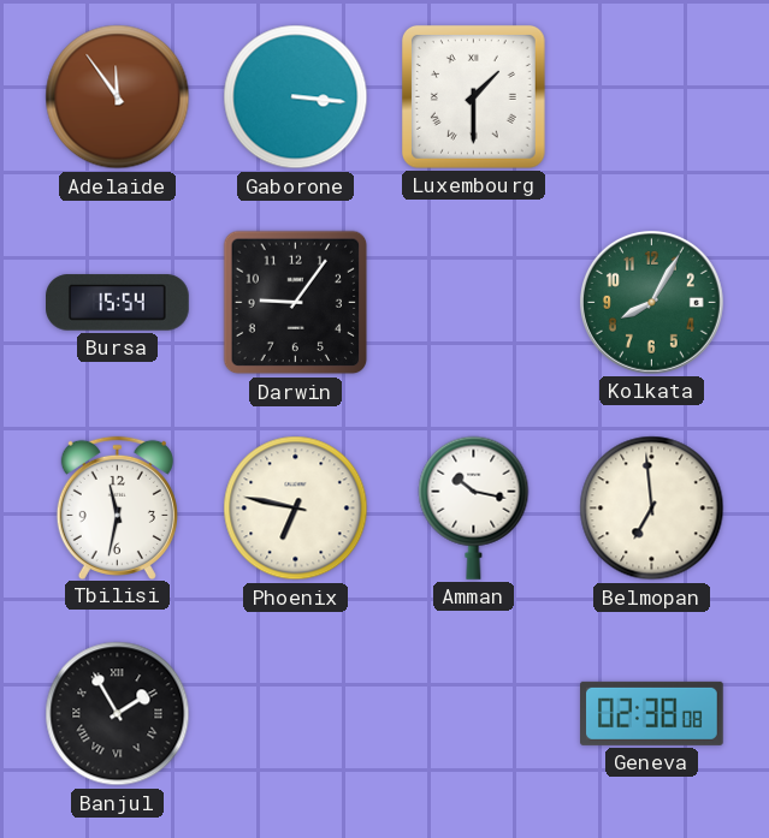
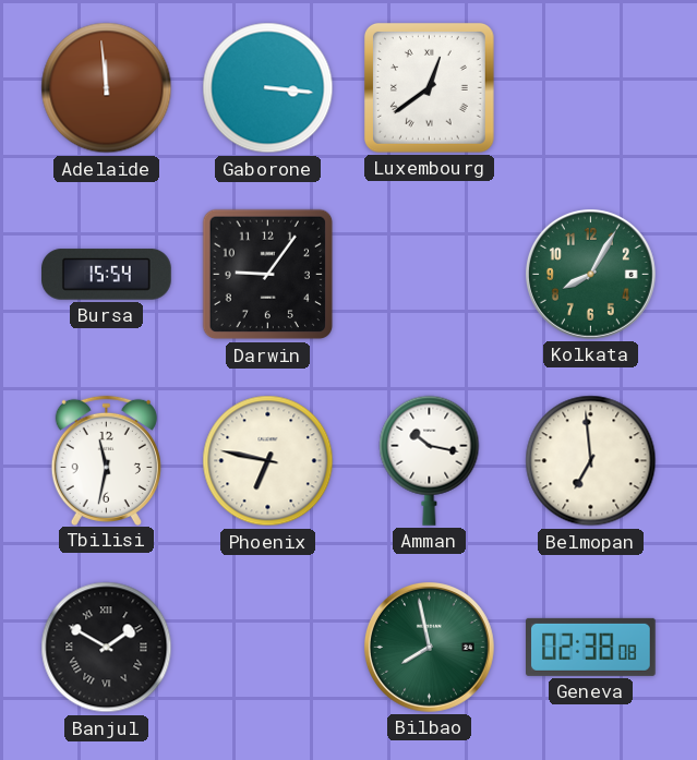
Adelaide: 11:54 -> 11:59 (107, 88)
Luxembourg: 1:30 -> 12:39 (429, 87)
Banjul: 1:55 -> 1:50 (107, 648)
Bilbao: none -> 7:58 (429, 647)
